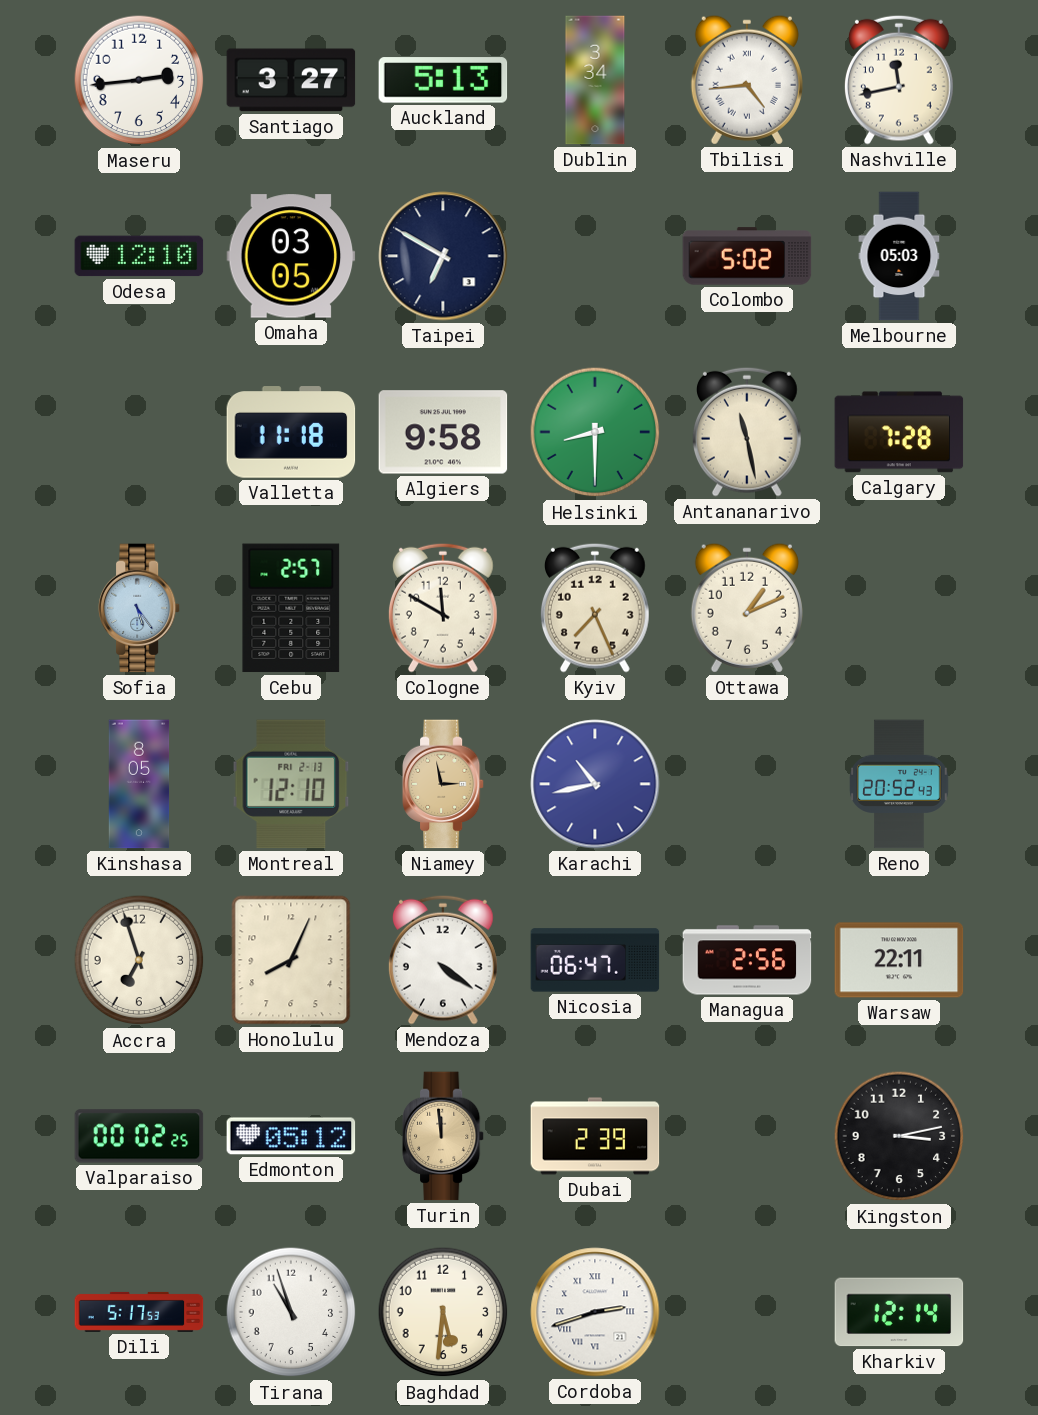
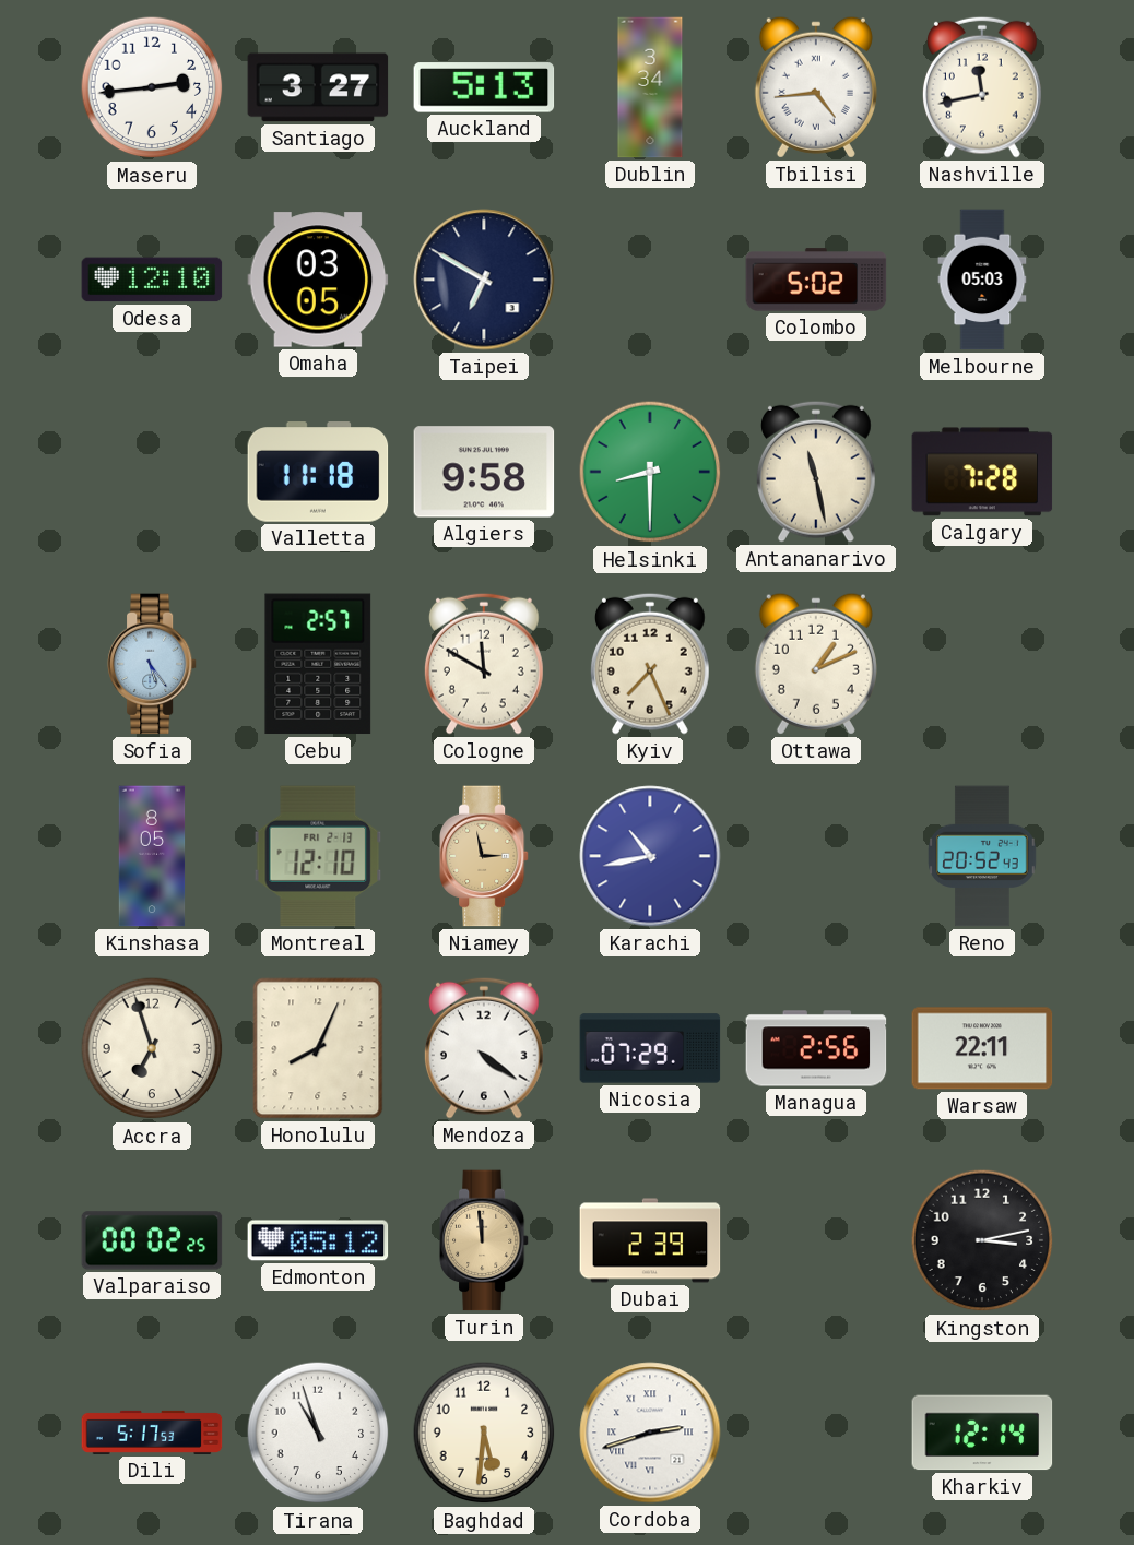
Nicosia: 06:47 -> 07:29 (650, 1048)
